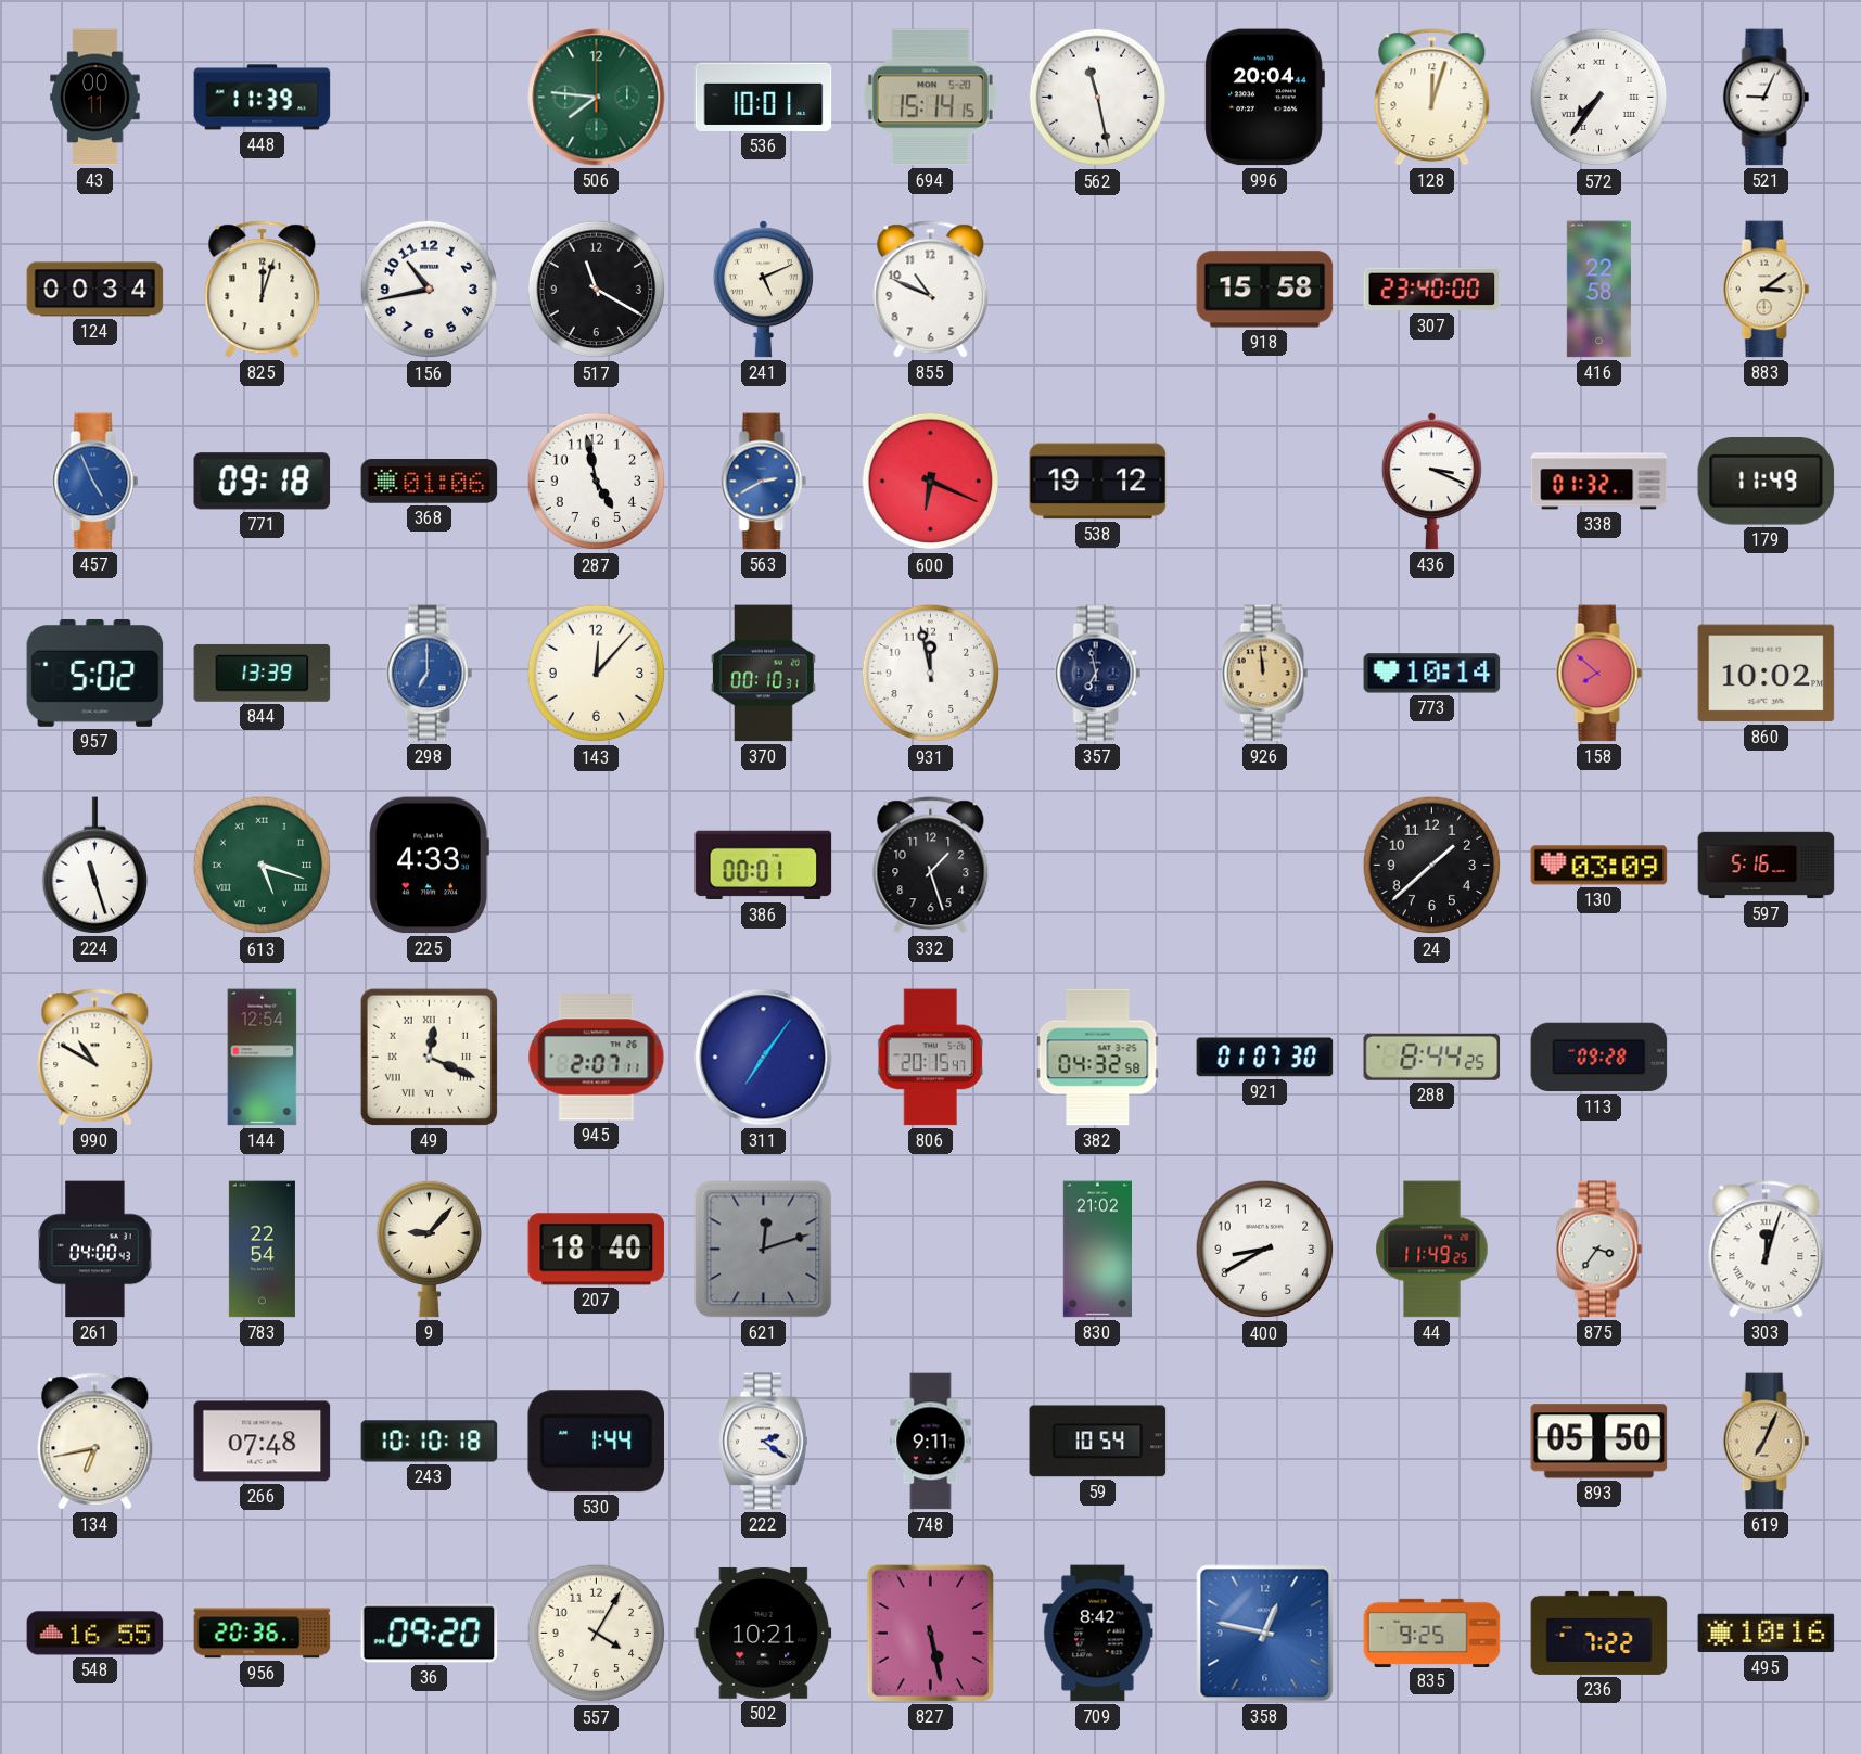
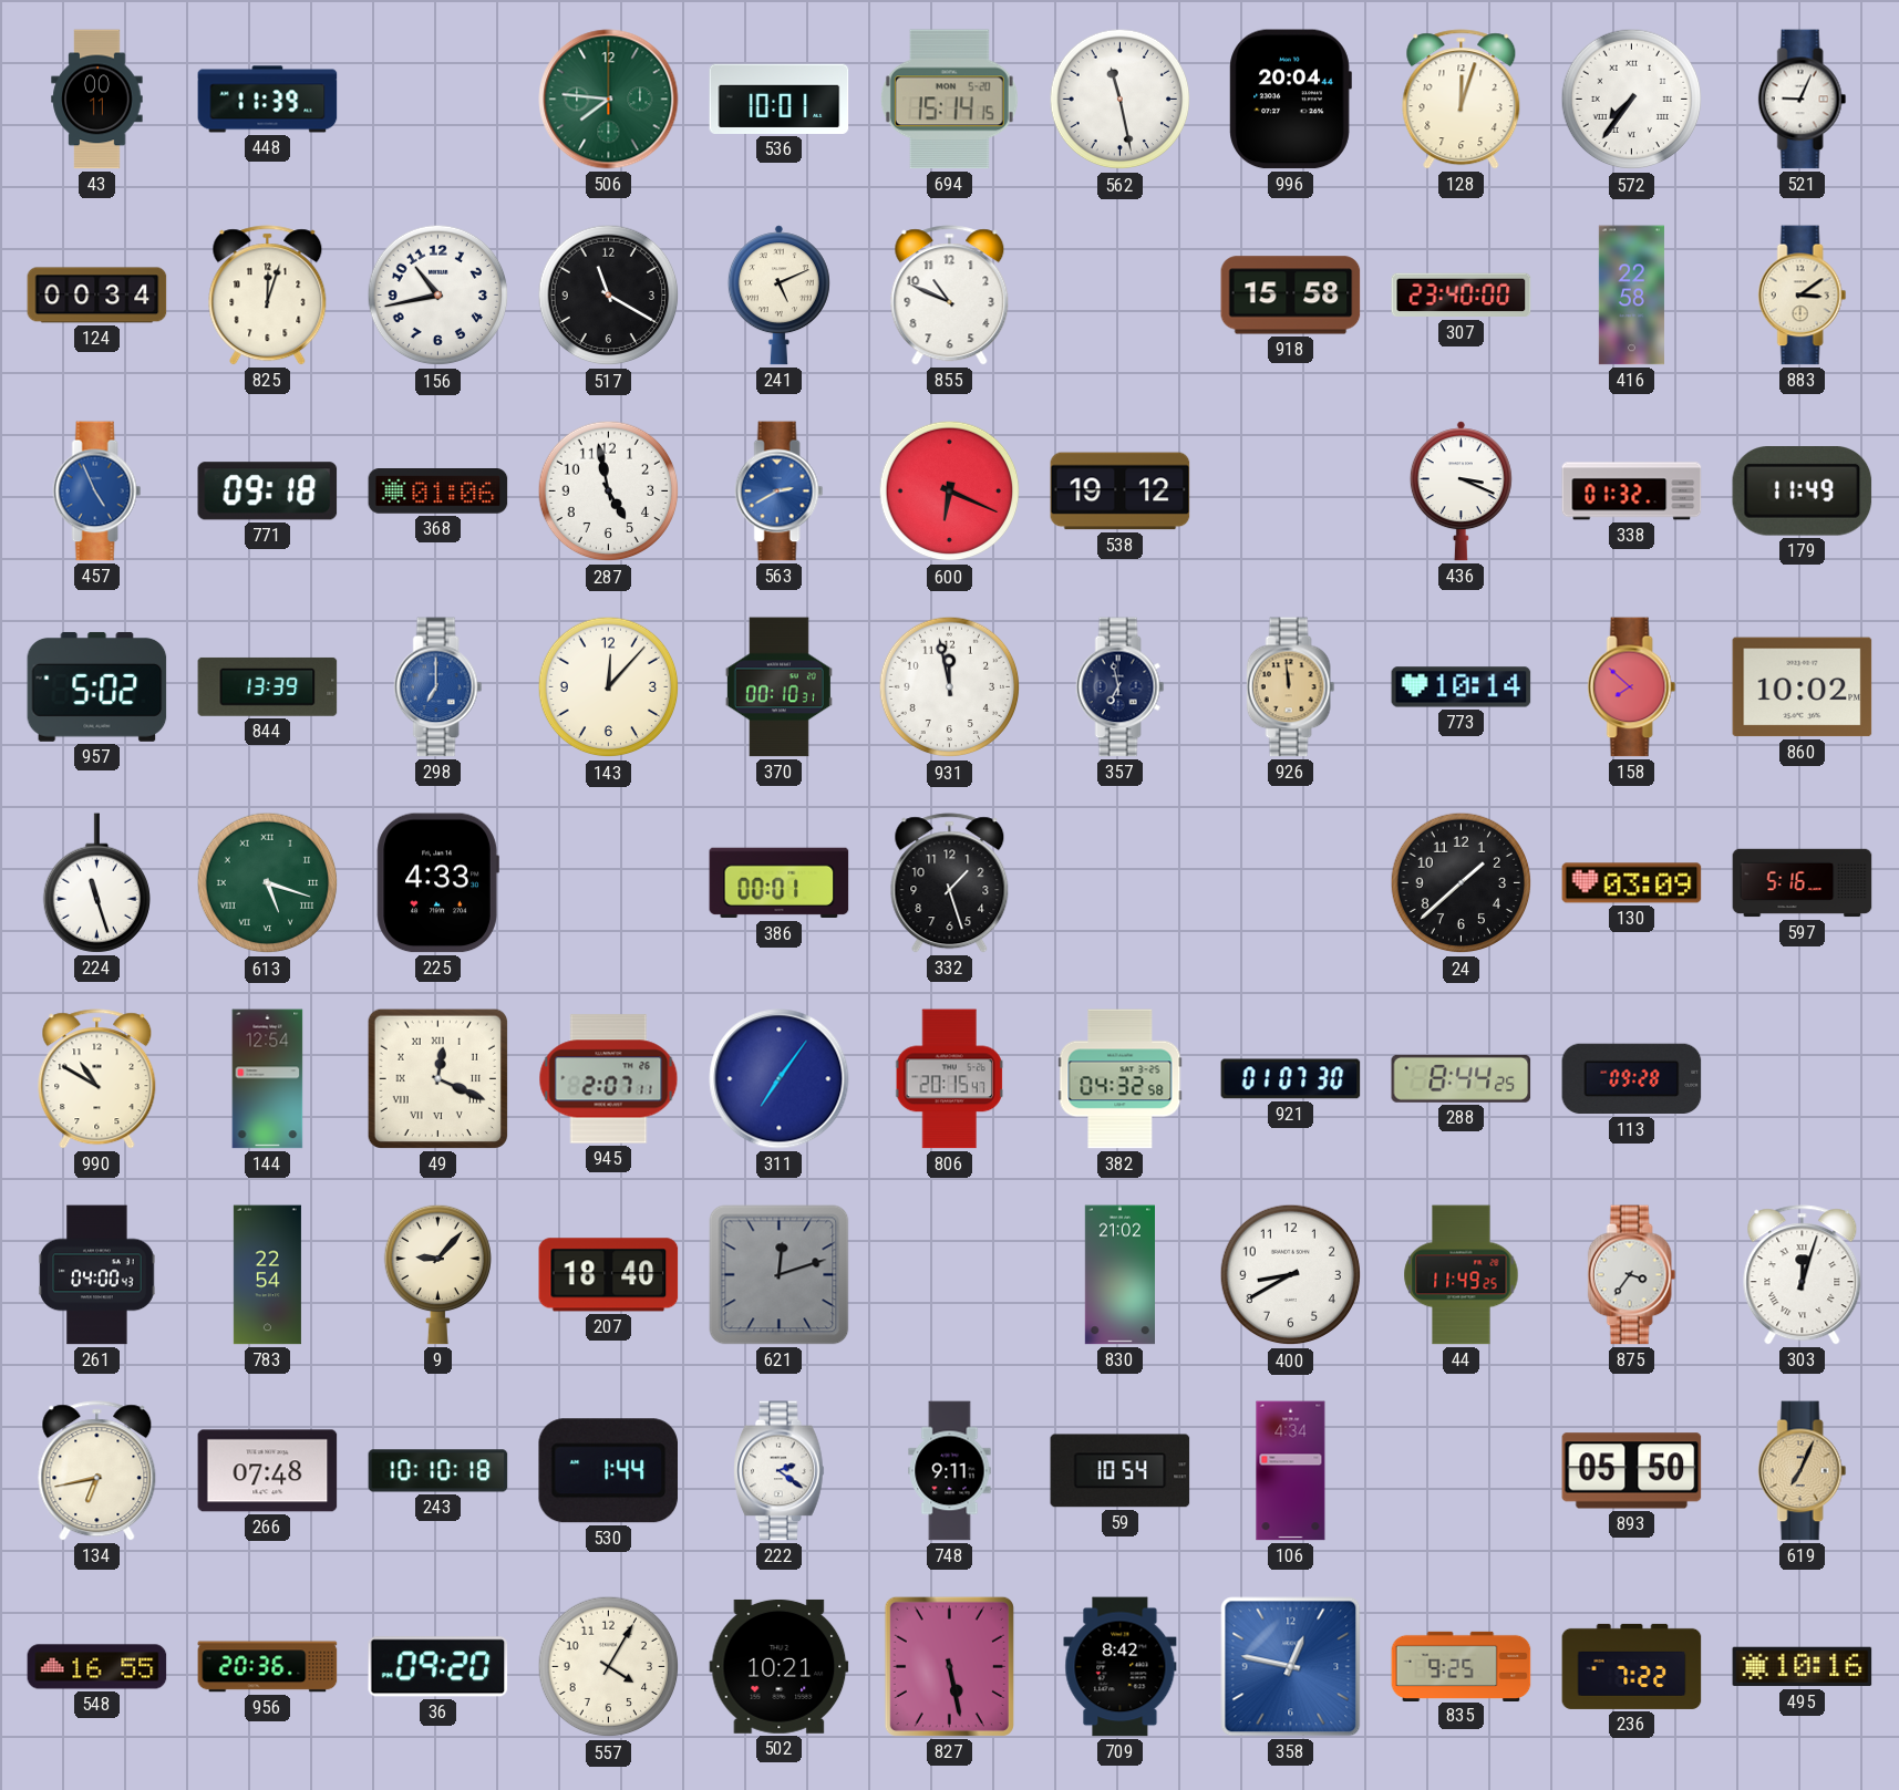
106: none -> 4:34 (1291, 1471)
